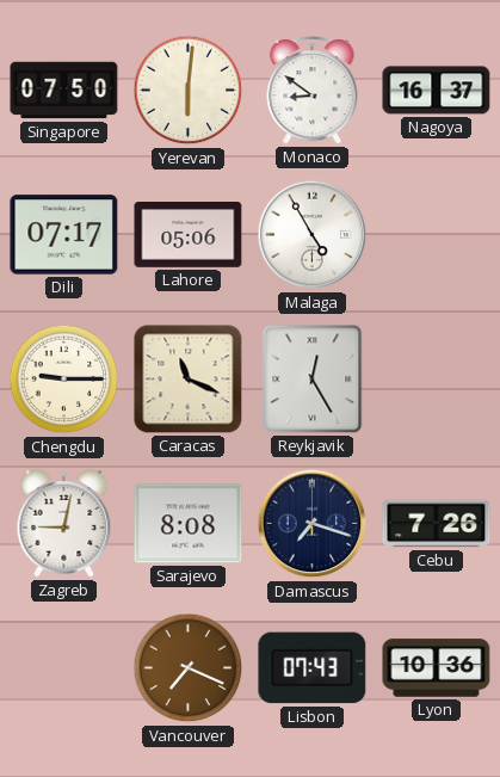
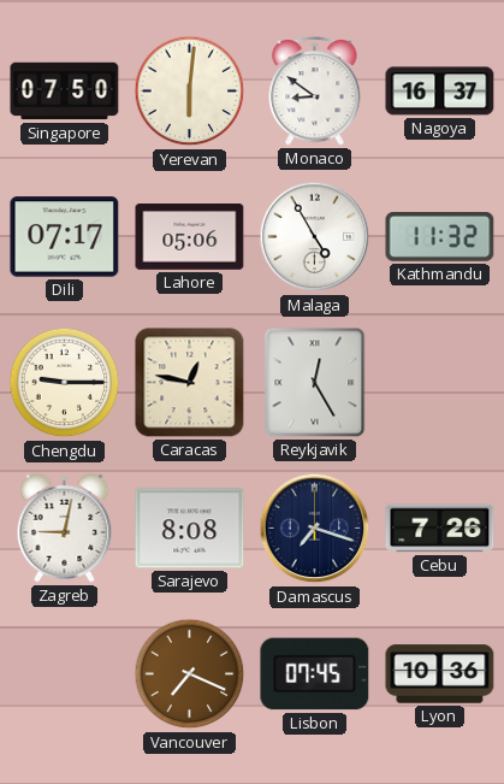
Kathmandu: none -> 11:32 (440, 237)
Caracas: 11:19 -> 12:47 (190, 383)
Lisbon: 07:43 -> 07:45 (315, 674)
